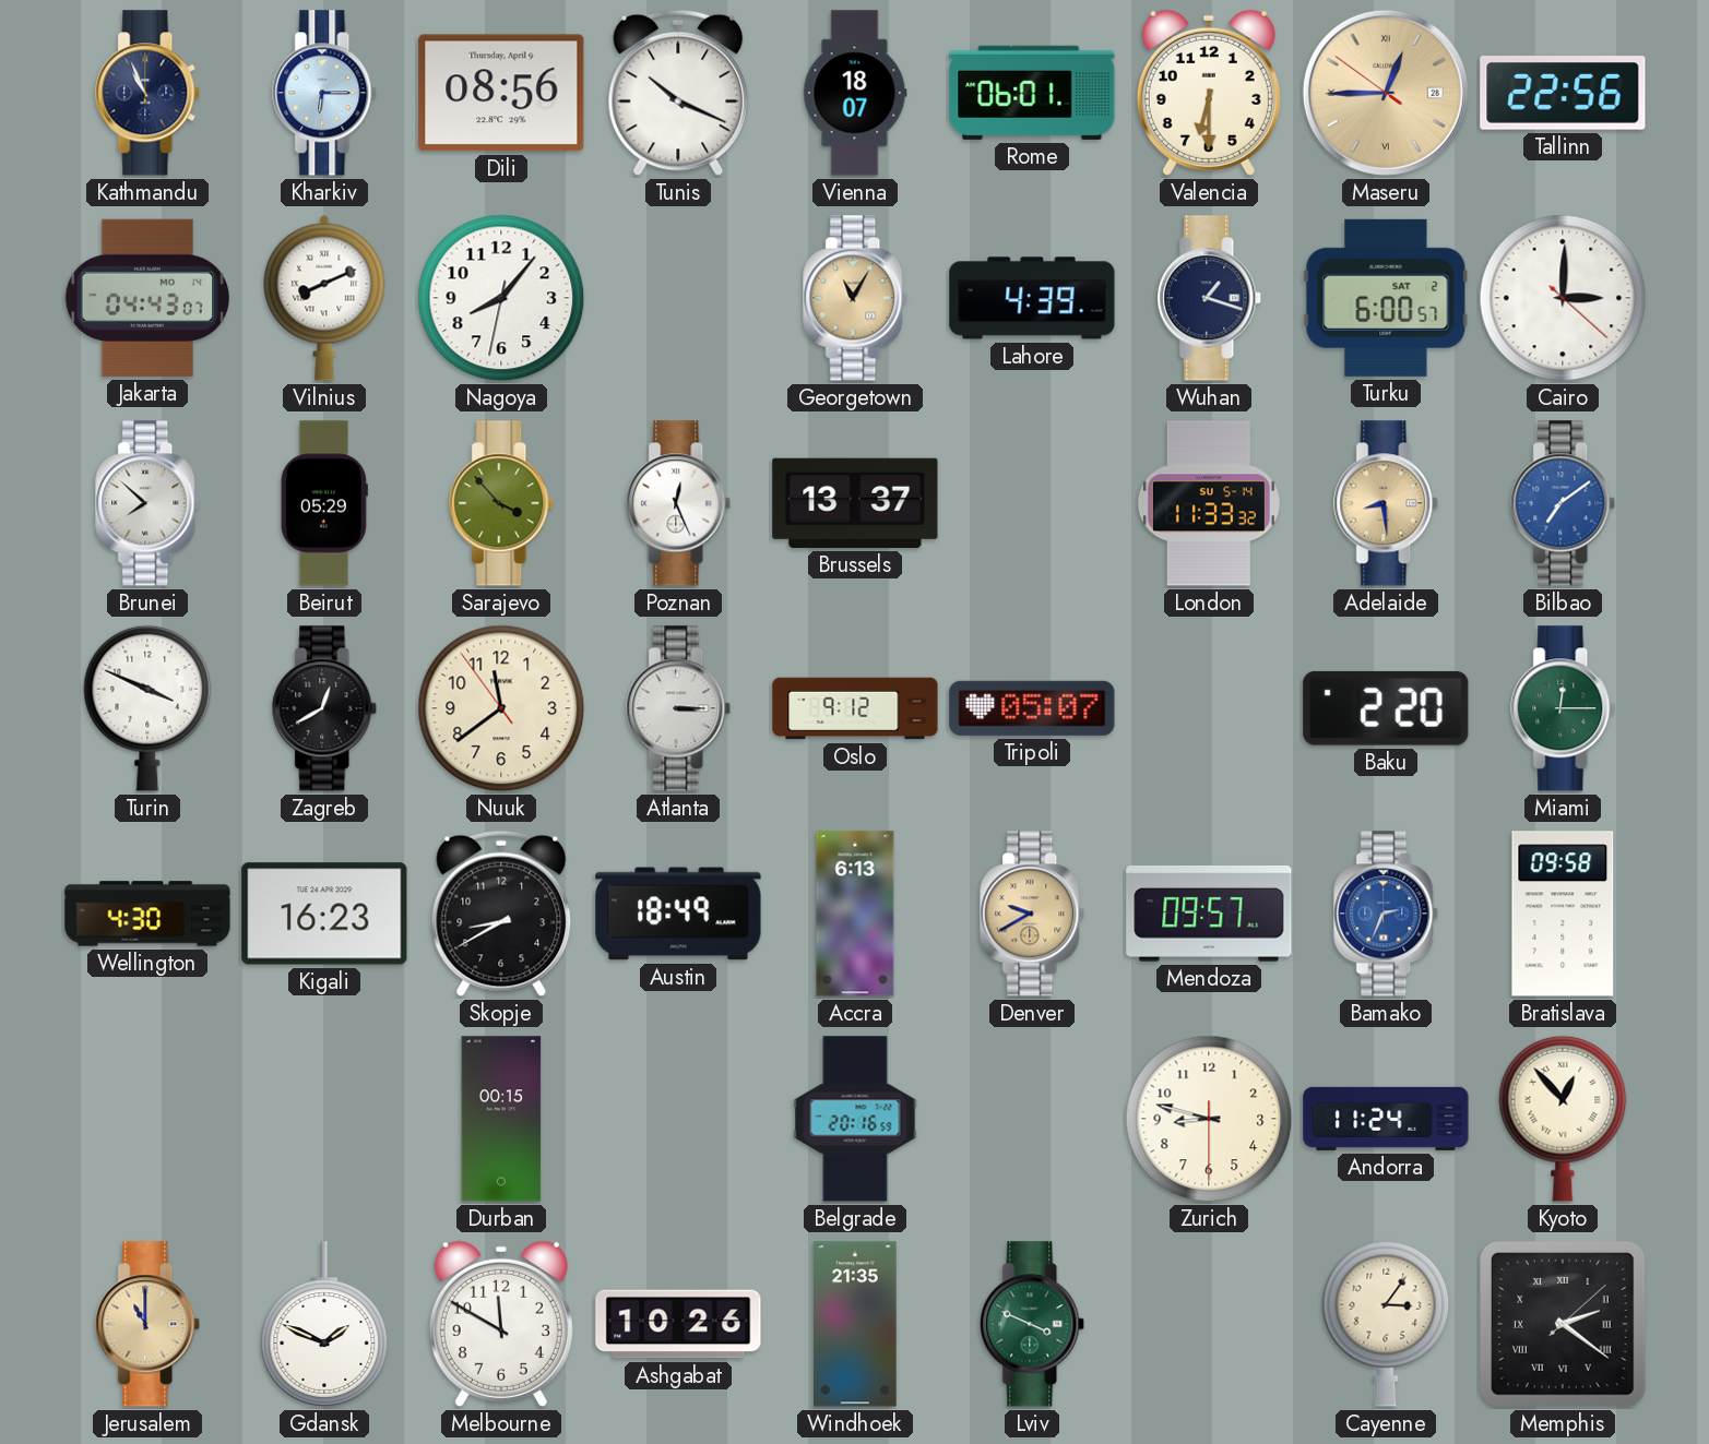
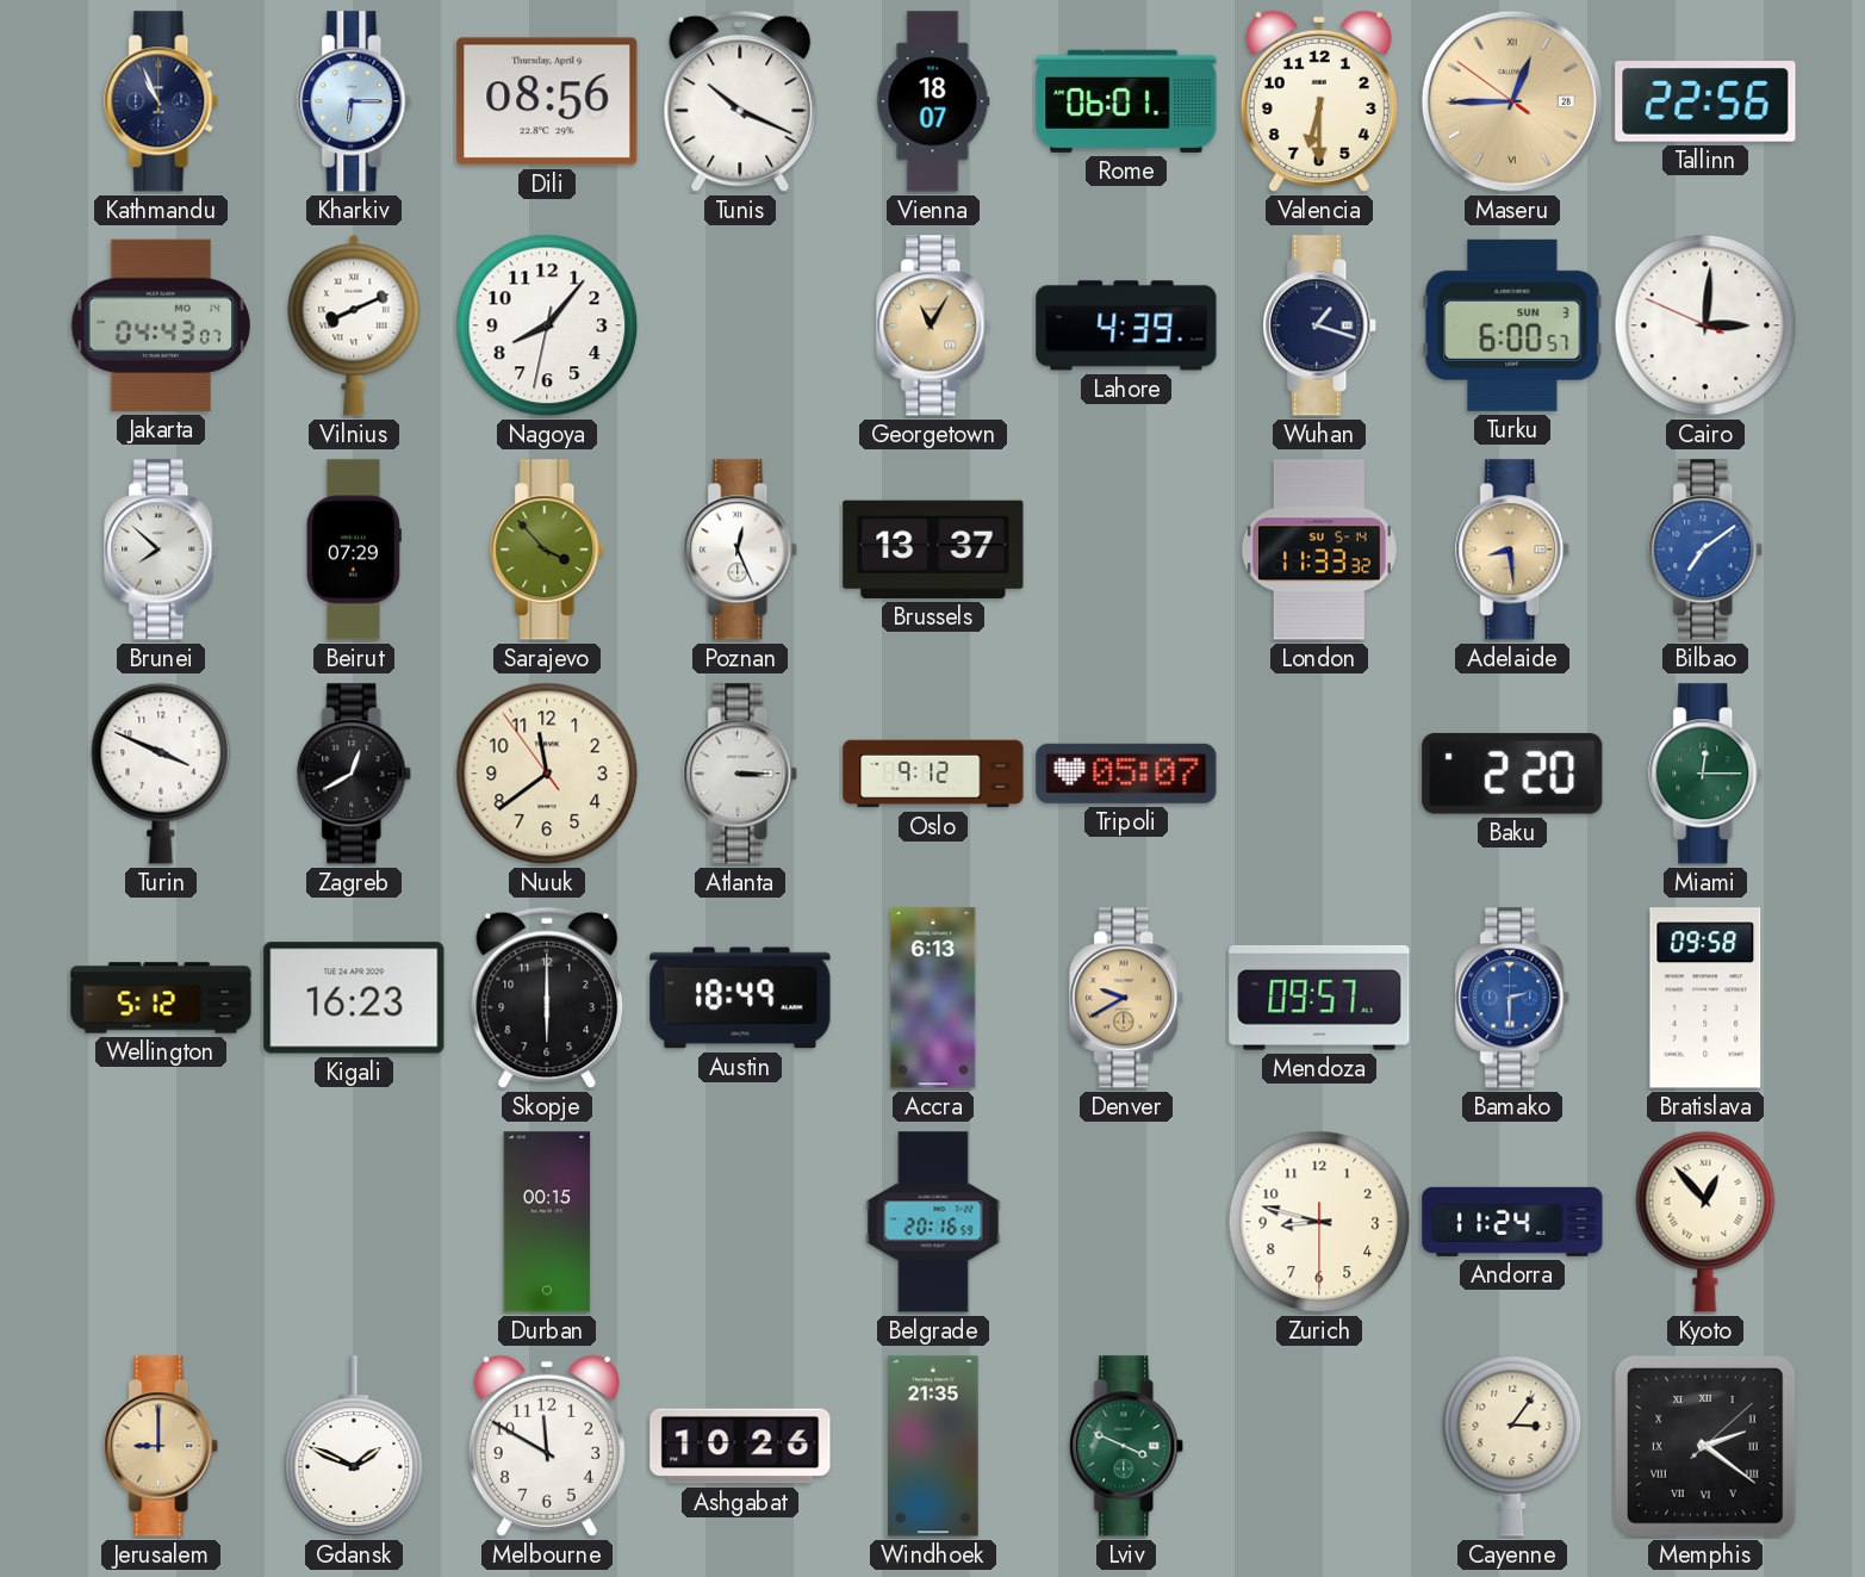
Turku date: SAT 2 -> SUN 3 (1512, 325)
Cairo: 3:00:22 -> 3:00:49 (1705, 325)
Beirut: 05:29 -> 07:29 (354, 550)
Wellington: 4:30 -> 5:12 (161, 998)
Skopje: 8:40 -> 6:00 (547, 998)
Bamako: 2:34 -> 2:30 (1513, 998)
Jerusalem: 11:00 -> 9:00 (162, 1446)
